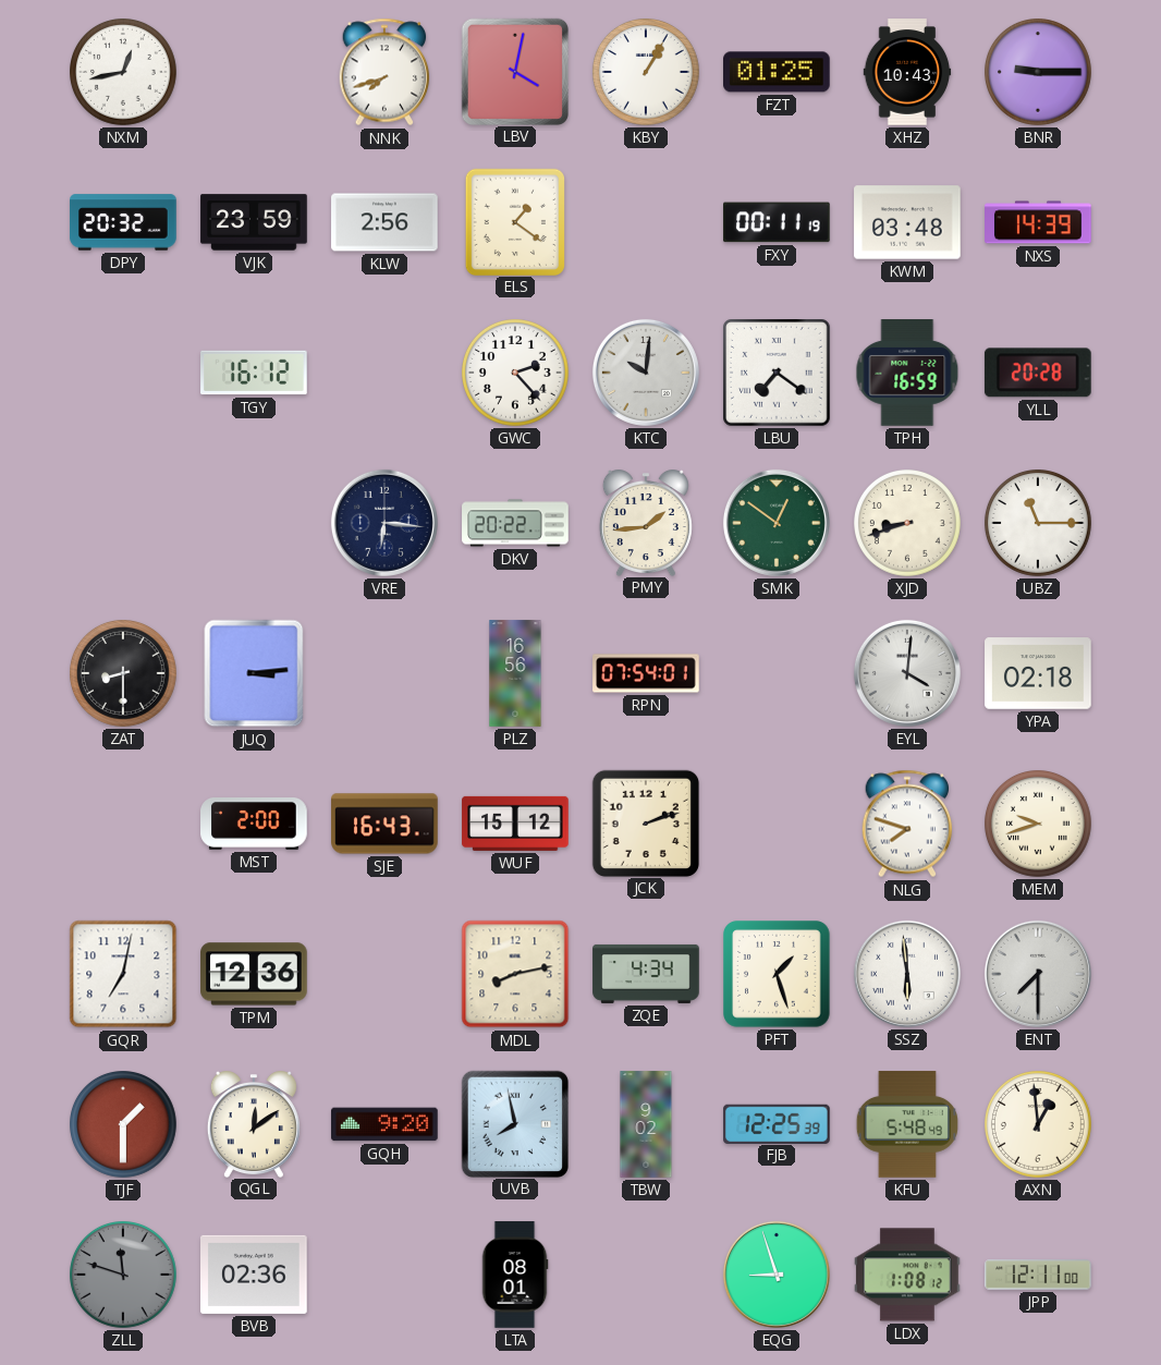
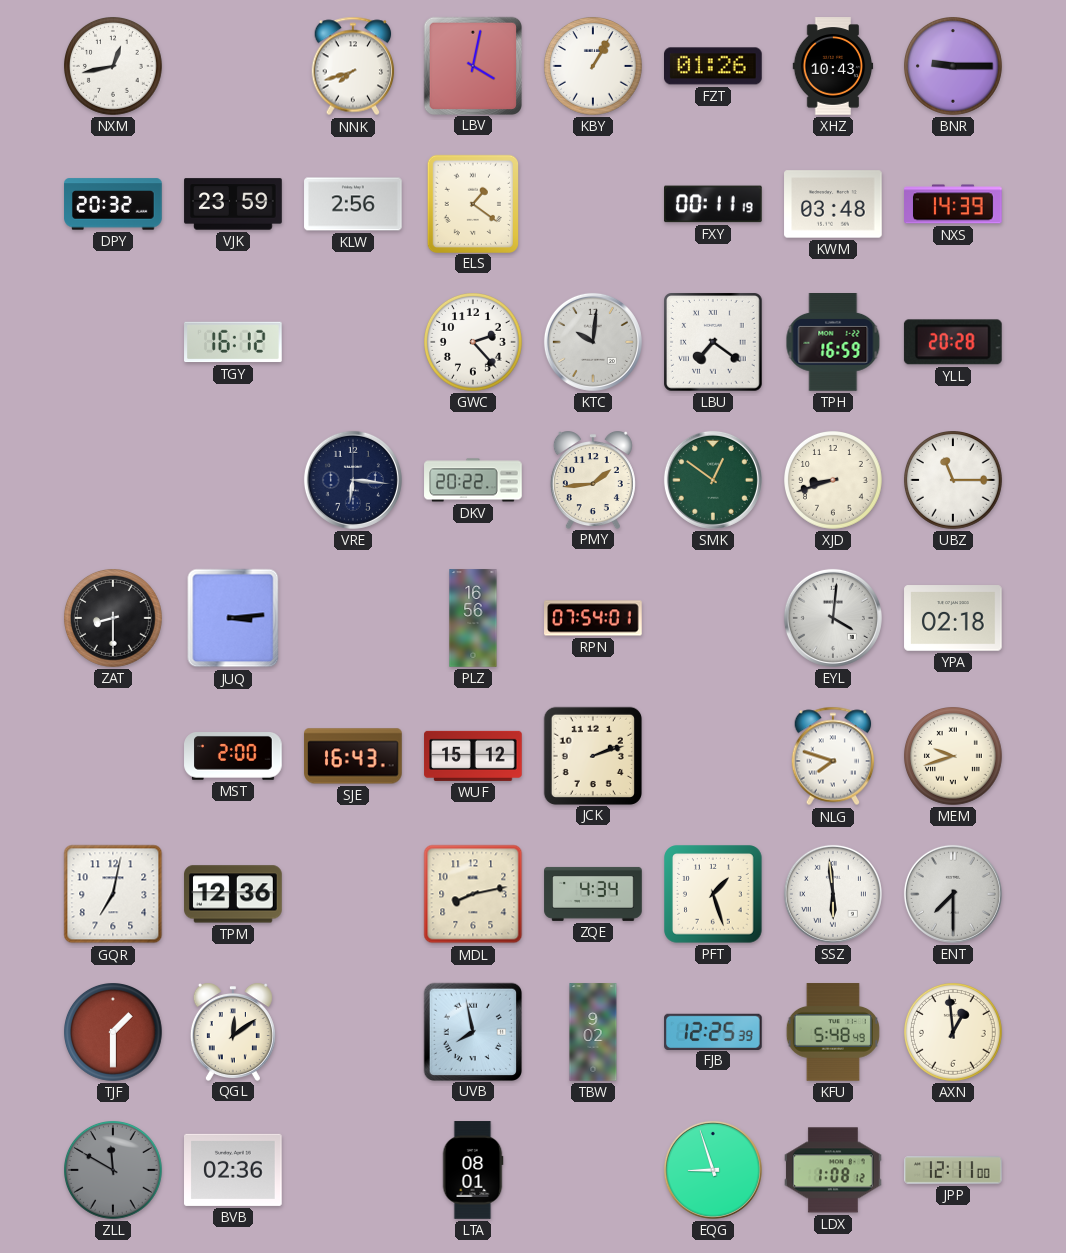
FZT: 01:25 -> 01:26 (714, 66)
GQH: 9:20 -> none (384, 1124)
ZLL: 11:48 -> 11:50 (114, 1171)
